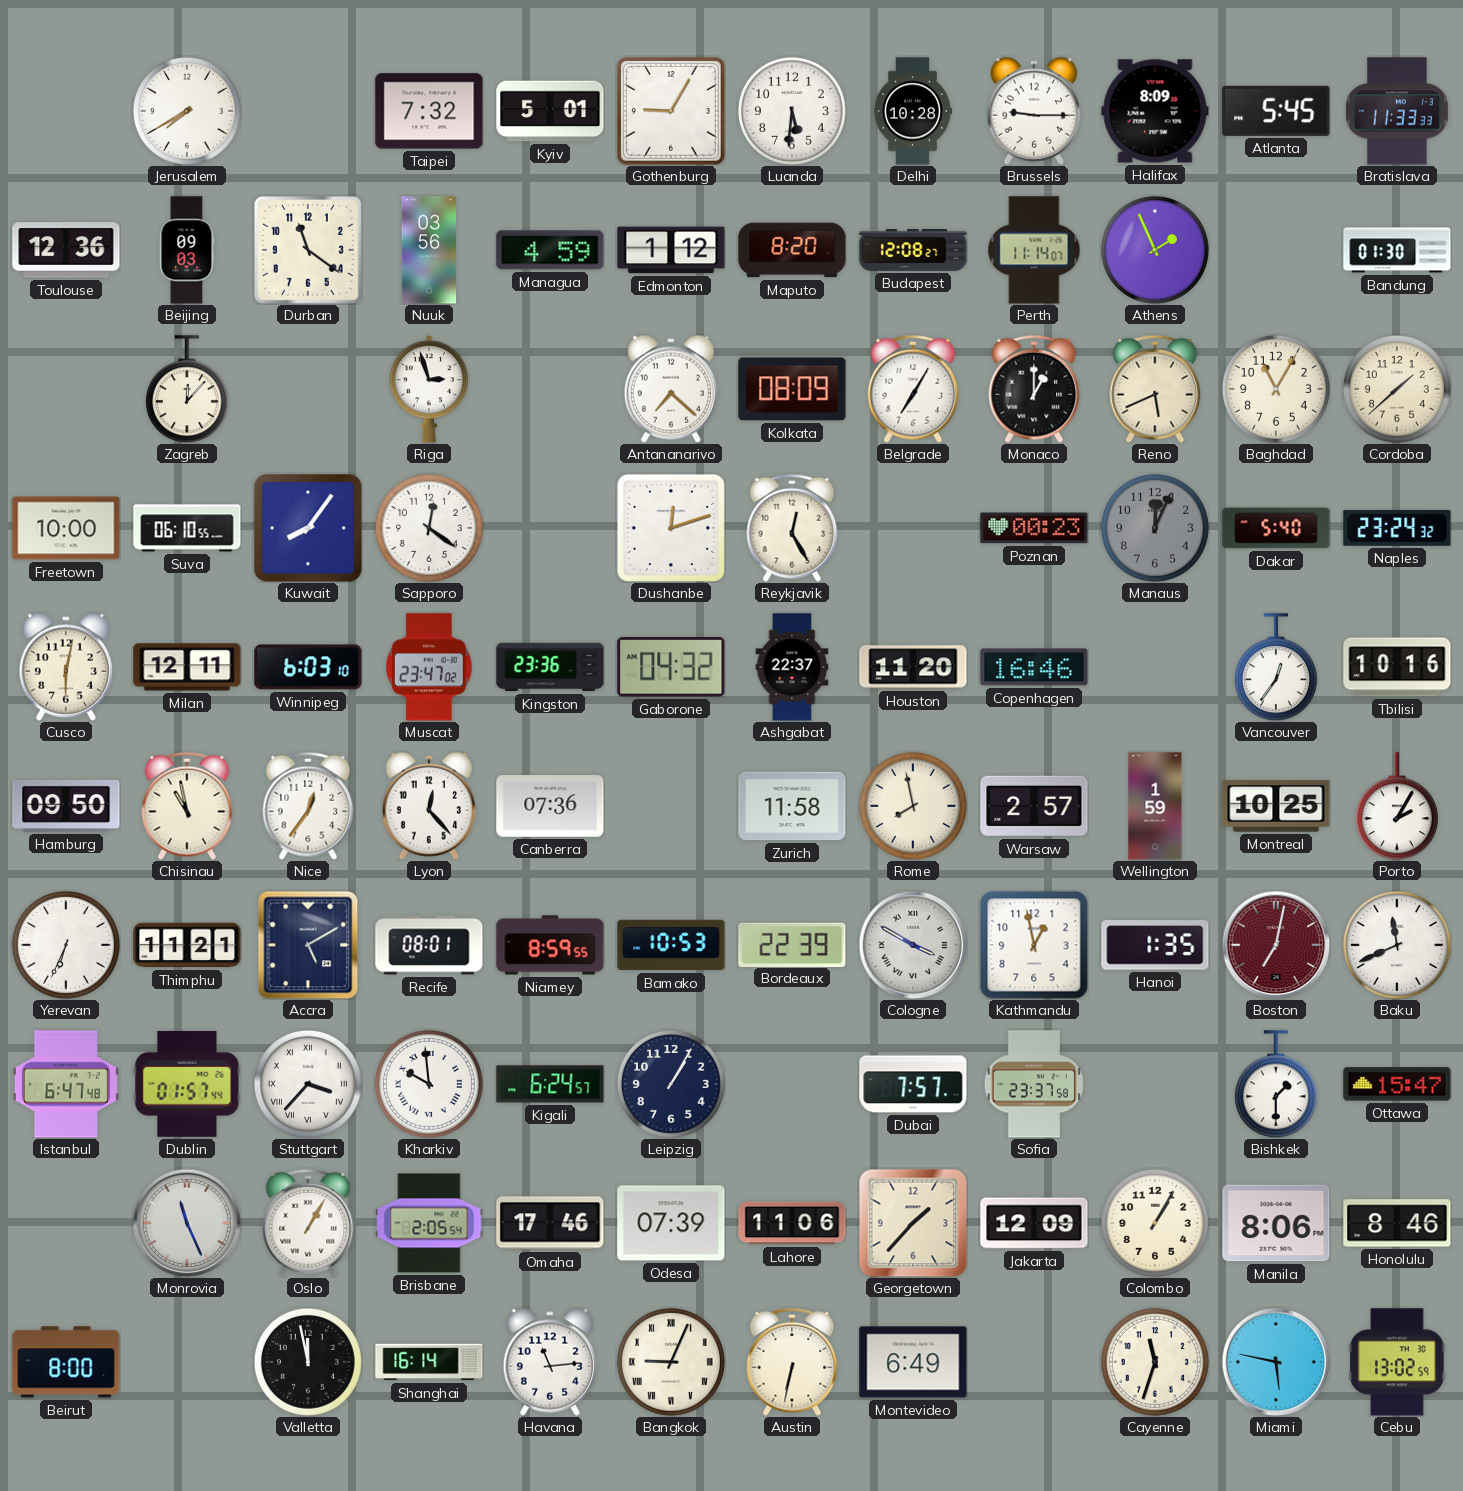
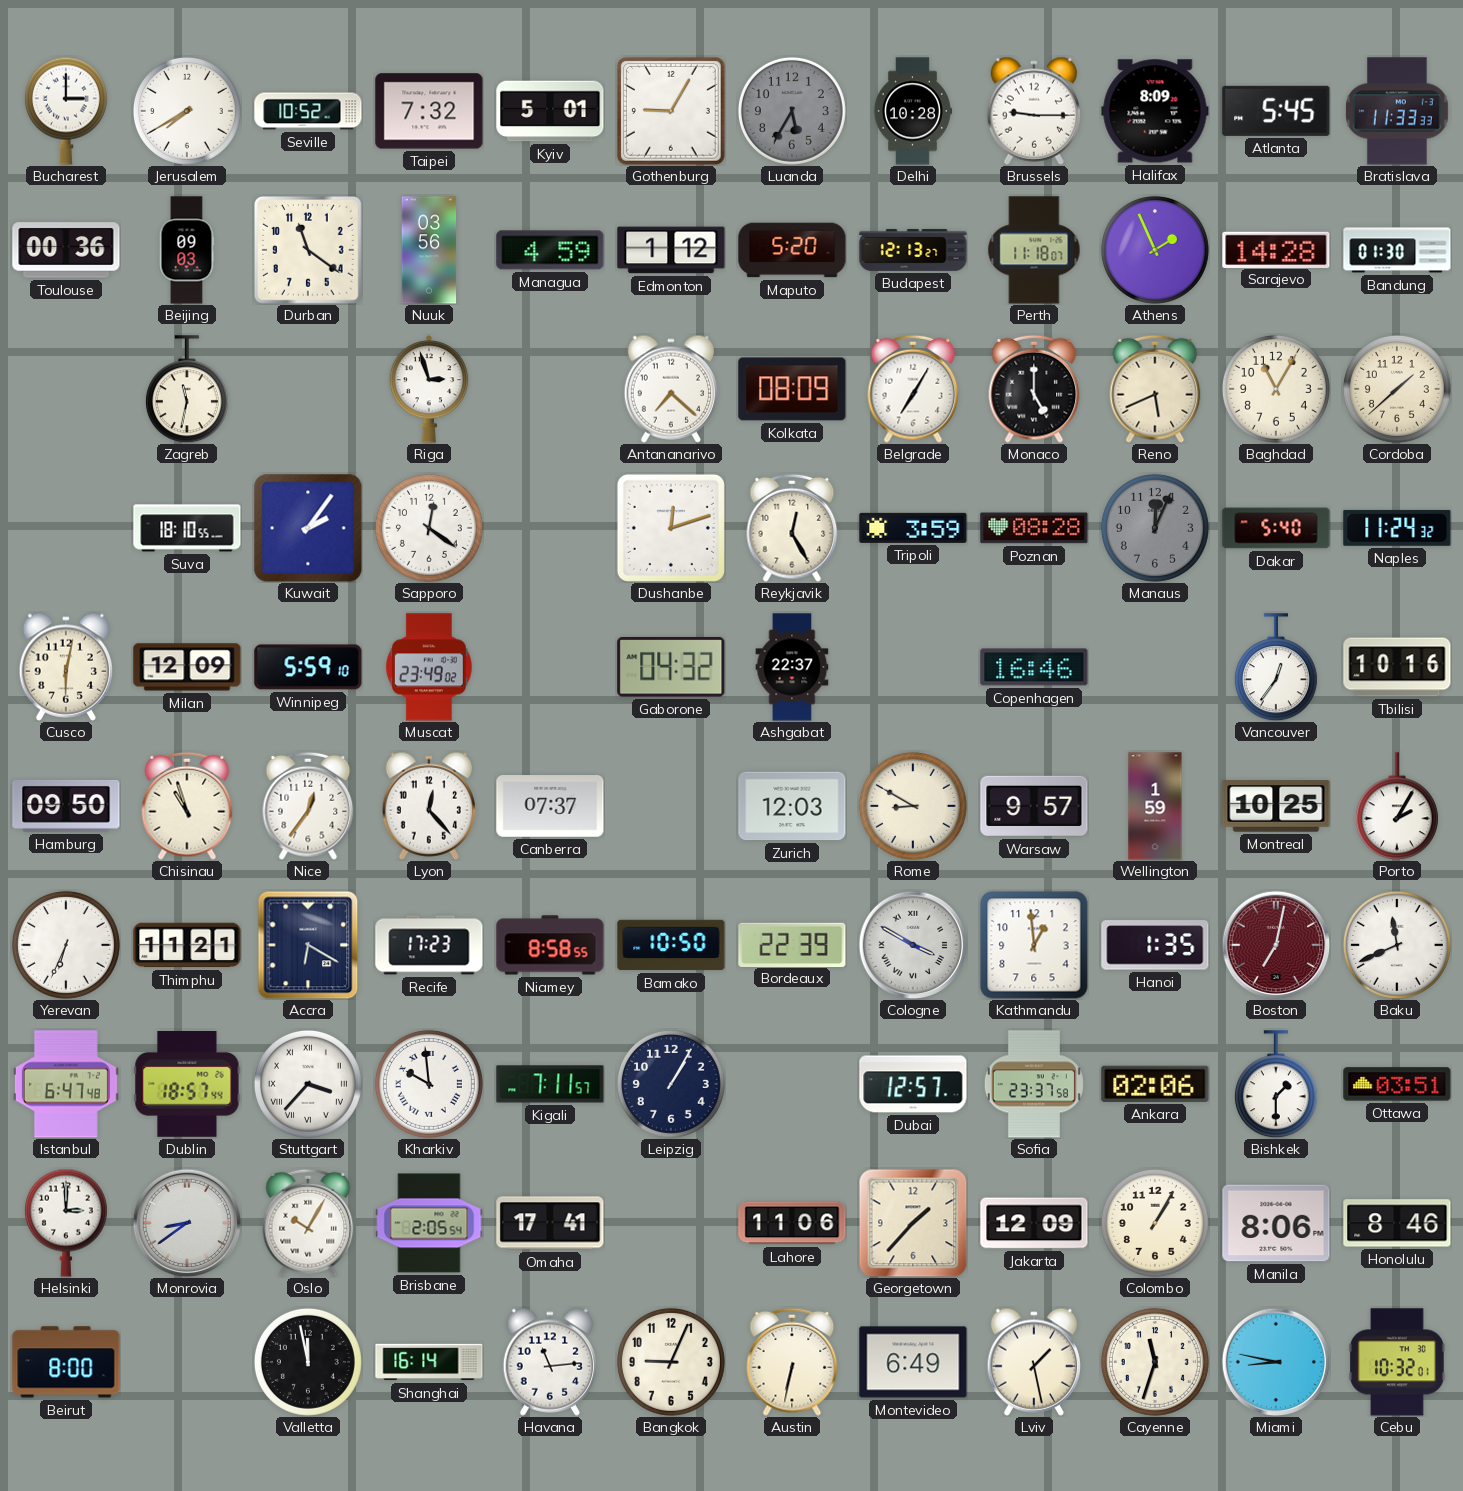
Bucharest: none -> 3:00 (66, 111)
Seville: none -> 10:52 (308, 111)
Luanda: 5:31 -> 5:35 (792, 111)
Luanda dial: white -> grey (792, 111)
Toulouse: 12:36 -> 00:36 (66, 250)
Maputo: 8:20 -> 5:20 (792, 250)
Budapest: 12:08 -> 12:13 (913, 250)
Perth: 11:14 -> 11:18 (1034, 250)
Sarajevo: none -> 14:28 (1276, 249)
Zagreb: 12:07 -> 11:32 (187, 389)
Monaco: 1:00 -> 5:00 (1034, 389)
Freetown: 10:00 -> none (66, 528)
Suva: 06:10 -> 18:10 (187, 528)
Kuwait: 8:06 -> 2:06 (308, 528)
Tripoli: none -> 3:59 (913, 528)
Poznan: 00:23 -> 08:28 (1034, 528)
Naples: 23:24 -> 11:24 (1397, 528)
Milan: 12:11 -> 12:09 (187, 667)
Winnipeg: 6:03 -> 5:59 (308, 667)
Muscat: 23:47 -> 23:49 (430, 667)
Kingston: 23:36 -> none (550, 667)
Houston: 11:20 -> none (913, 667)
Chisinau: 10:58 -> 10:57 (187, 806)
Canberra: 07:36 -> 07:37 (550, 806)
Zurich: 11:58 -> 12:03 (792, 806)
Rome: 7:58 -> 8:50 (913, 806)
Warsaw: 2:57 -> 9:57 (1034, 806)
Accra: 5:10 -> 6:20 (308, 945)
Recife: 08:01 -> 17:23 (429, 945)
Niamey: 8:59 -> 8:58 (550, 945)
Bamako: 10:53 -> 10:50 (671, 945)
Kathmandu: 12:58 -> 12:59 (1034, 945)
Dublin: 01:57 -> 18:57 (187, 1084)
Kigali: 6:24 -> 7:11 (550, 1084)
Dubai: 7:57 -> 12:57 (913, 1084)
Ankara: none -> 02:06 (1155, 1084)
Ottawa: 15:47 -> 03:51 (1397, 1084)
Helsinki: none -> 3:00 (66, 1223)
Monrovia: 11:26 -> 8:39 (187, 1223)
Oslo: 1:05 -> 10:05 (308, 1223)
Omaha: 17:46 -> 17:41 (550, 1223)
Odesa: 07:39 -> none (671, 1223)
Bangkok numerals: Roman -> Arabic (671, 1362)
Lviv: none -> 1:28 (1033, 1362)
Miami: 5:47 -> 8:47 (1276, 1362)
Cebu: 13:02 -> 10:32 (1397, 1362)
